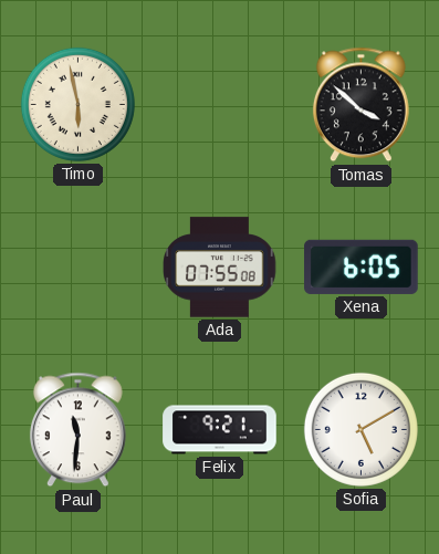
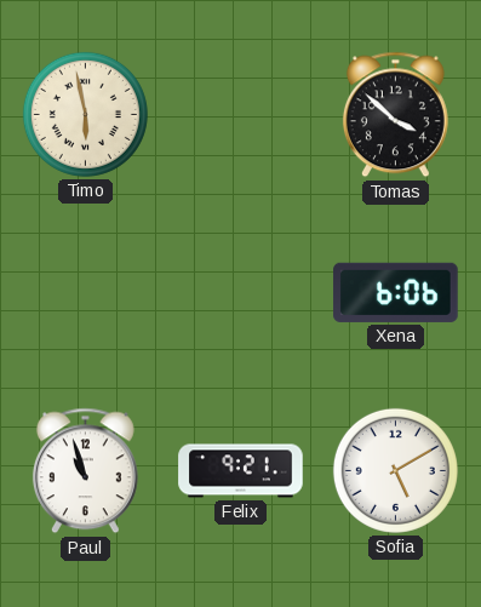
Ada: 07:55 -> none (220, 268)
Xena: 6:05 -> 6:06 (396, 292)
Paul: 11:31 -> 10:57 (85, 471)
